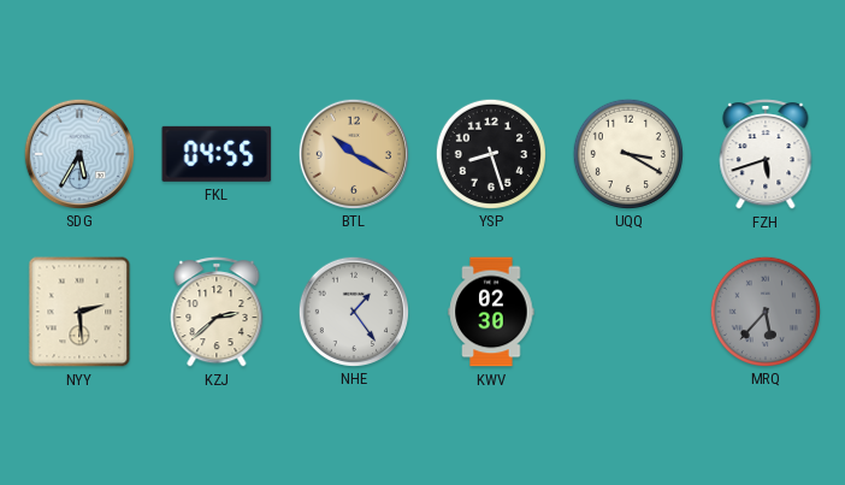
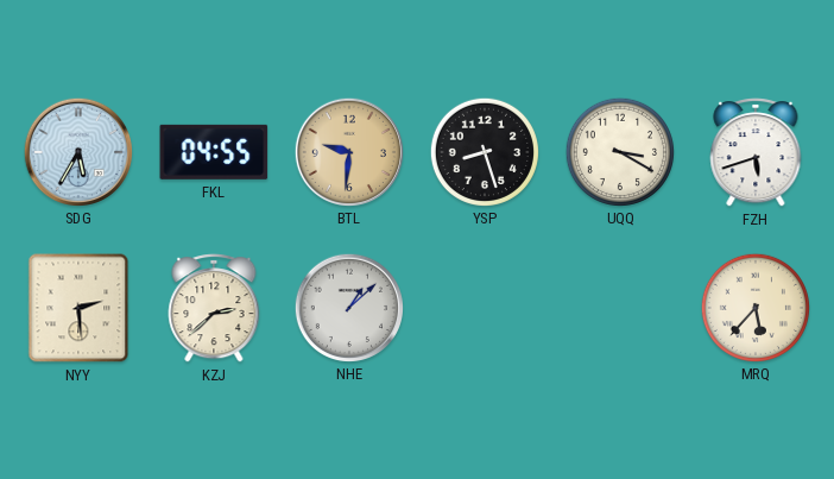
BTL: 10:20 -> 9:31 (348, 151)
NHE: 1:24 -> 1:08 (348, 307)
KWV: 02:30 -> none (491, 312)
MRQ dial: grey -> cream (754, 307)
